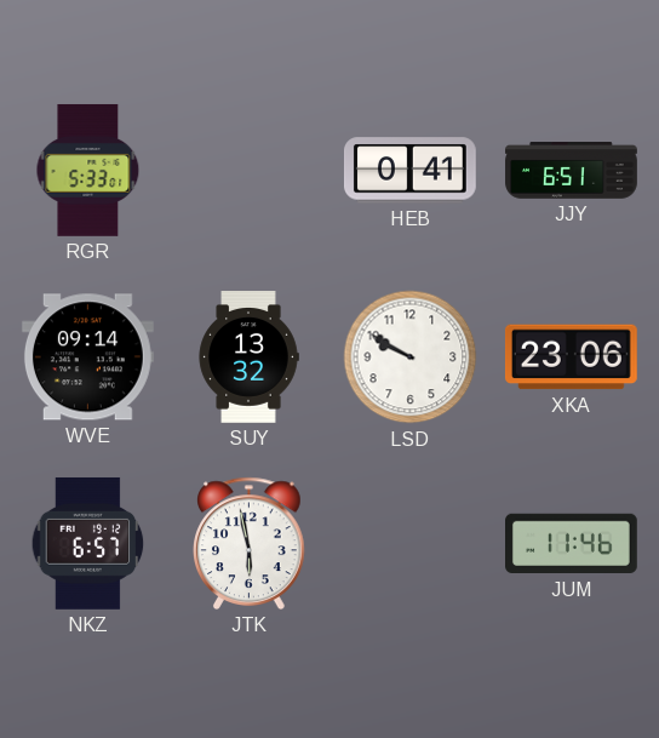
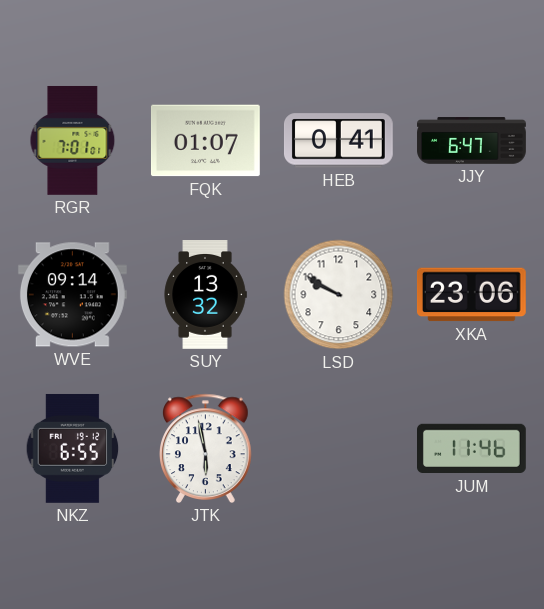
RGR: 5:33 -> 7:01 (73, 140)
FQK: none -> 01:07 (205, 141)
JJY: 6:51 -> 6:47 (472, 141)
NKZ: 6:57 -> 6:55 (73, 448)
